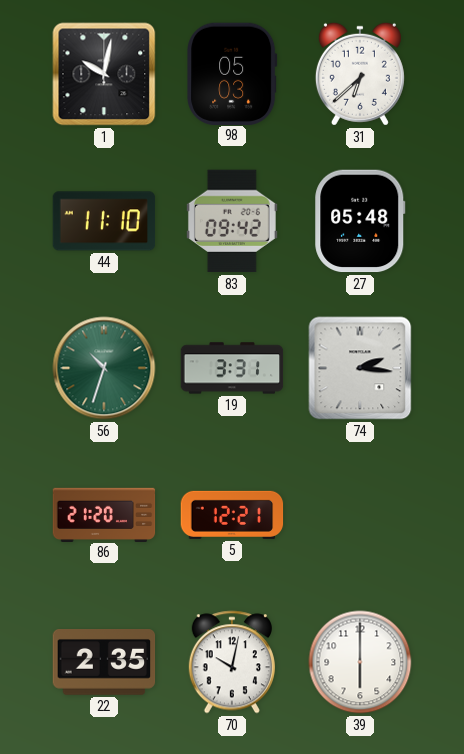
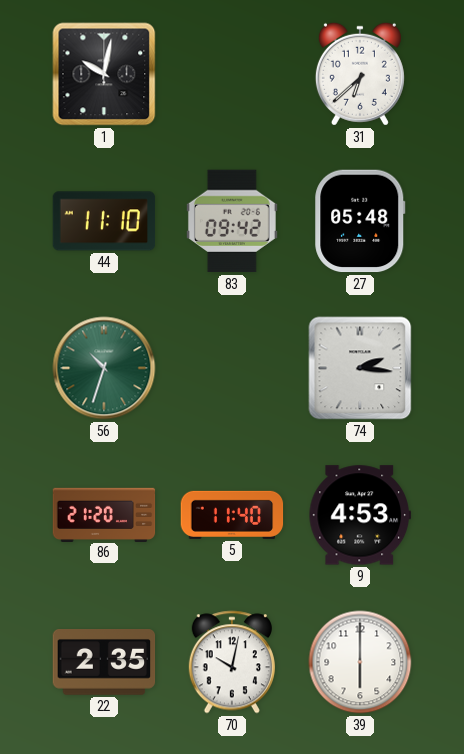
98: 05:03 -> none (232, 73)
19: 3:31 -> none (232, 368)
5: 12:21 -> 11:40 (232, 515)
9: none -> 4:53 (360, 515)
